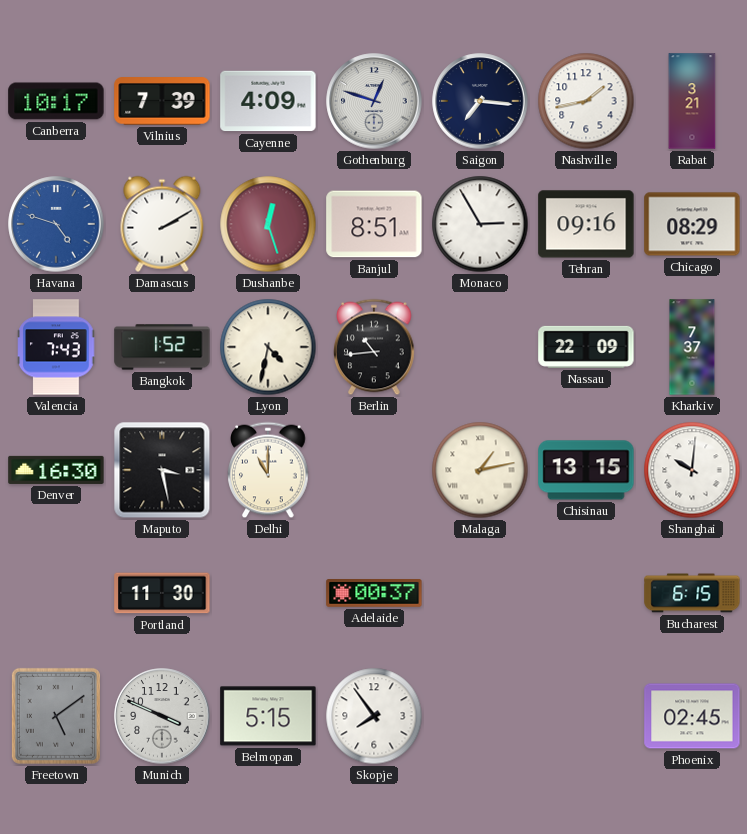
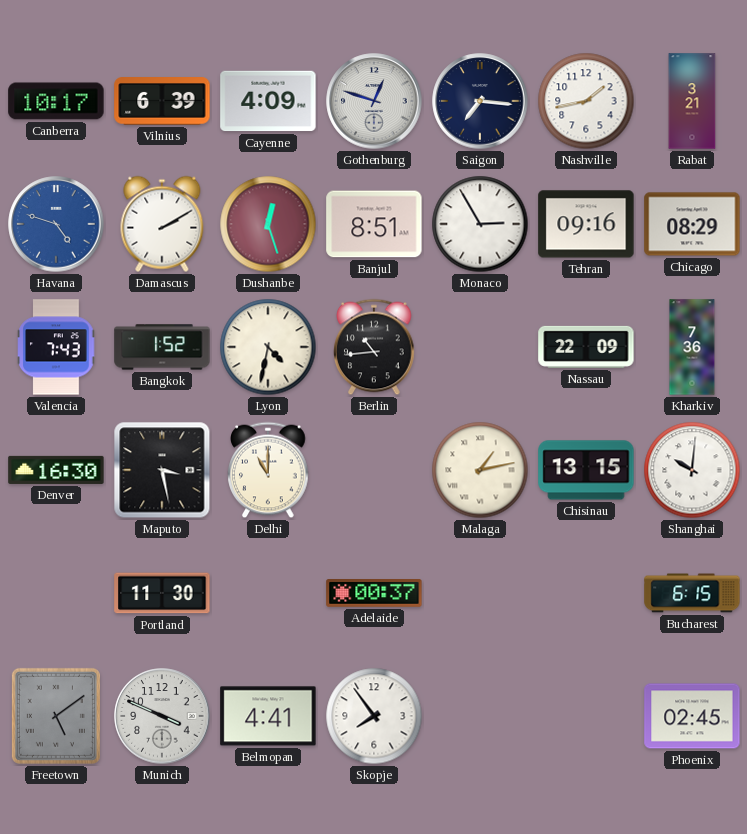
Vilnius: 7:39 -> 6:39 (162, 101)
Kharkiv: 7:37 -> 7:36 (692, 347)
Belmopan: 5:15 -> 4:41 (268, 716)
